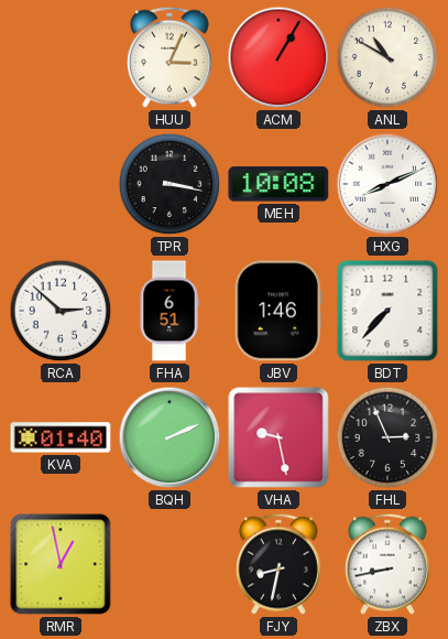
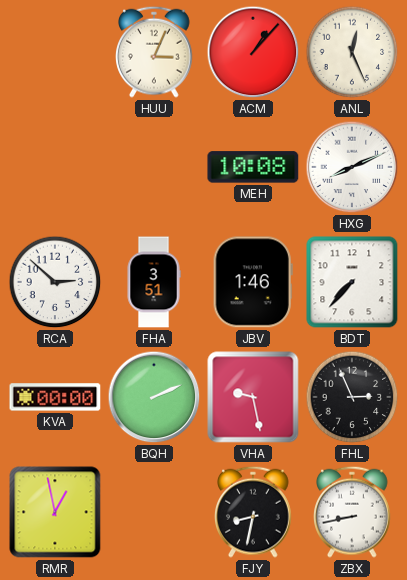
ACM: 1:05 -> 1:07 (253, 52)
ANL: 10:50 -> 12:26 (352, 52)
TPR: 3:17 -> none (170, 184)
FHA: 6:51 -> 3:51 (154, 282)
KVA: 01:40 -> 00:00 (55, 397)
